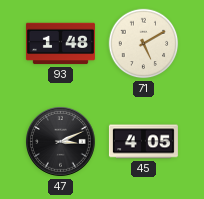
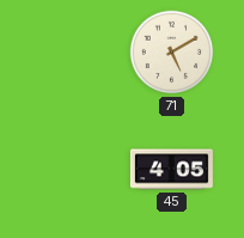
93: 1:48 -> none (60, 44)
47: 3:11 -> none (61, 142)
